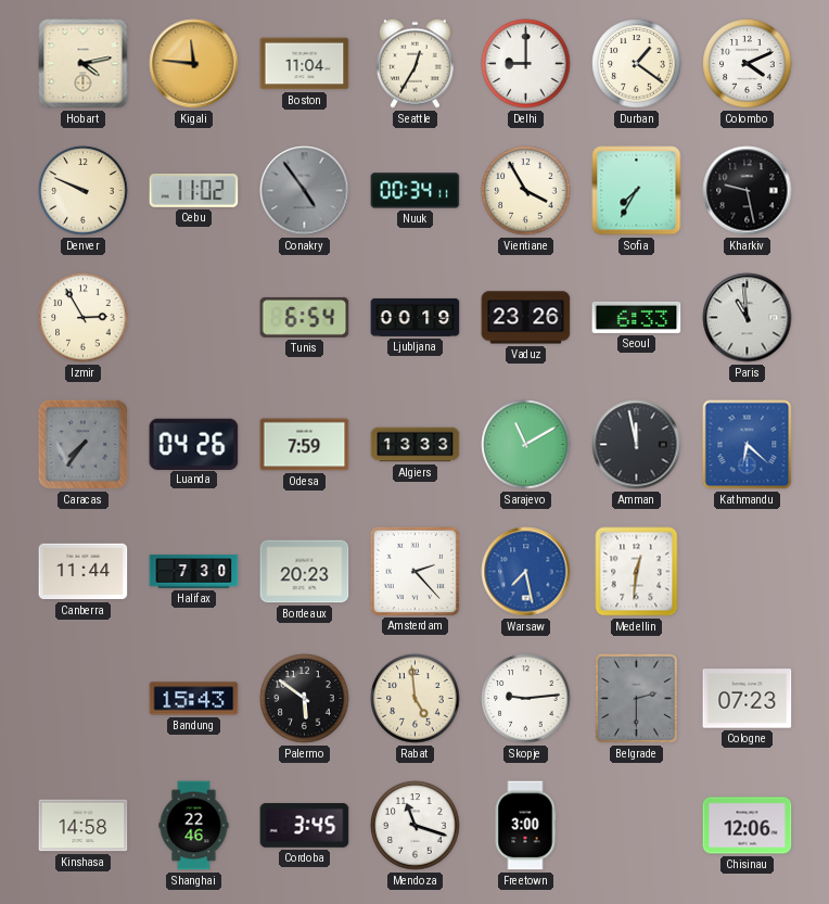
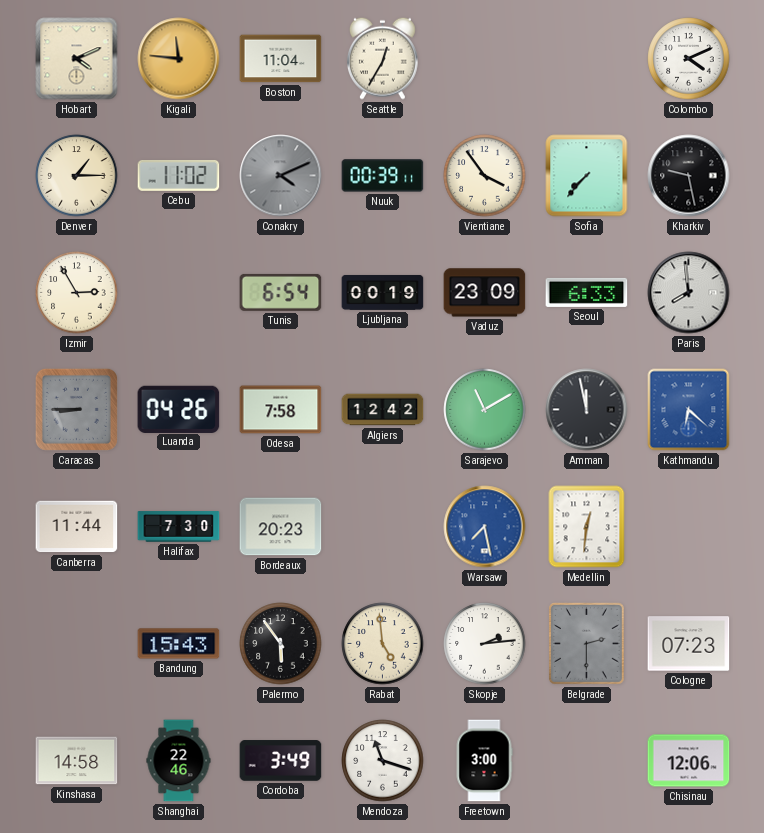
Hobart: 4:13 -> 4:11 (77, 59)
Delhi: 9:00 -> none (526, 64)
Durban: 1:21 -> none (637, 64)
Denver: 9:49 -> 1:15 (77, 176)
Conakry: 4:54 -> 4:11 (281, 176)
Nuuk: 00:34 -> 00:39 (383, 176)
Vientiane: 3:55 -> 3:54 (485, 176)
Sofia: 7:35 -> 7:37 (587, 176)
Vaduz: 23:26 -> 23:09 (485, 293)
Paris: 10:59 -> 7:59 (689, 293)
Caracas: 7:36 -> 8:45 (76, 409)
Odesa: 7:59 -> 7:58 (281, 410)
Algiers: 13:33 -> 12:42 (383, 410)
Amsterdam: 2:23 -> none (414, 571)
Palermo: 5:51 -> 5:54 (281, 644)
Skopje: 9:14 -> 2:14 (485, 644)
Cordoba: 3:45 -> 3:49 (281, 761)
